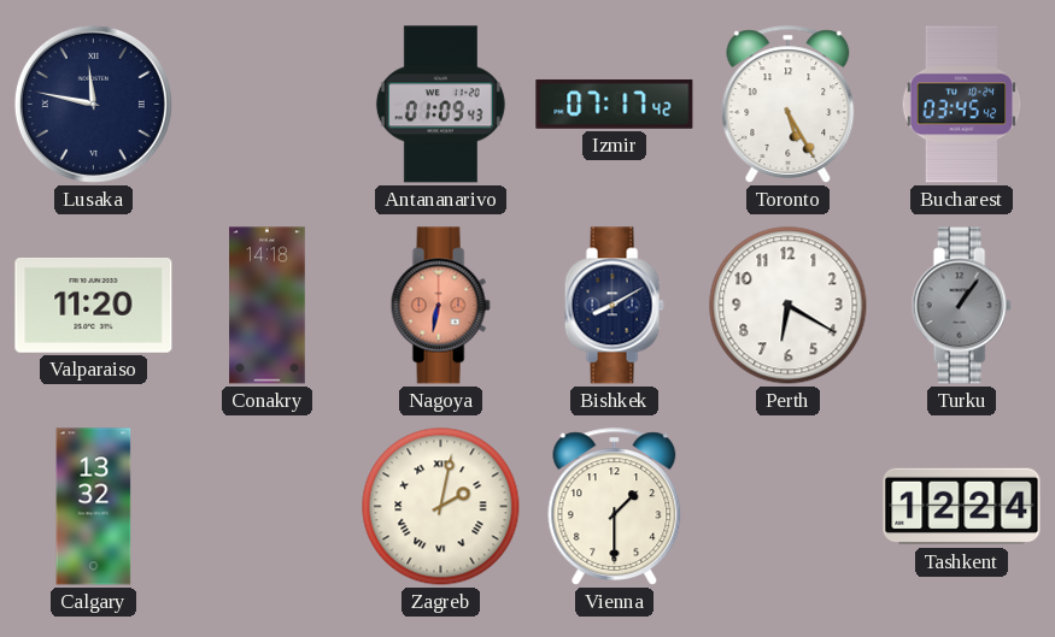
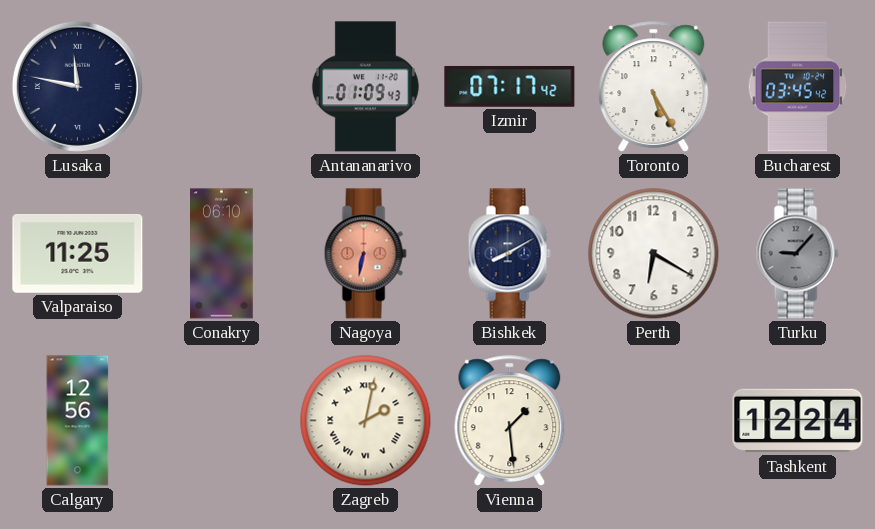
Valparaiso: 11:20 -> 11:25 (78, 254)
Conakry: 14:18 -> 06:10 (222, 254)
Turku: 1:06 -> 9:07 (797, 254)
Calgary: 13:32 -> 12:56 (78, 421)
Vienna: 1:30 -> 1:29 (510, 421)
